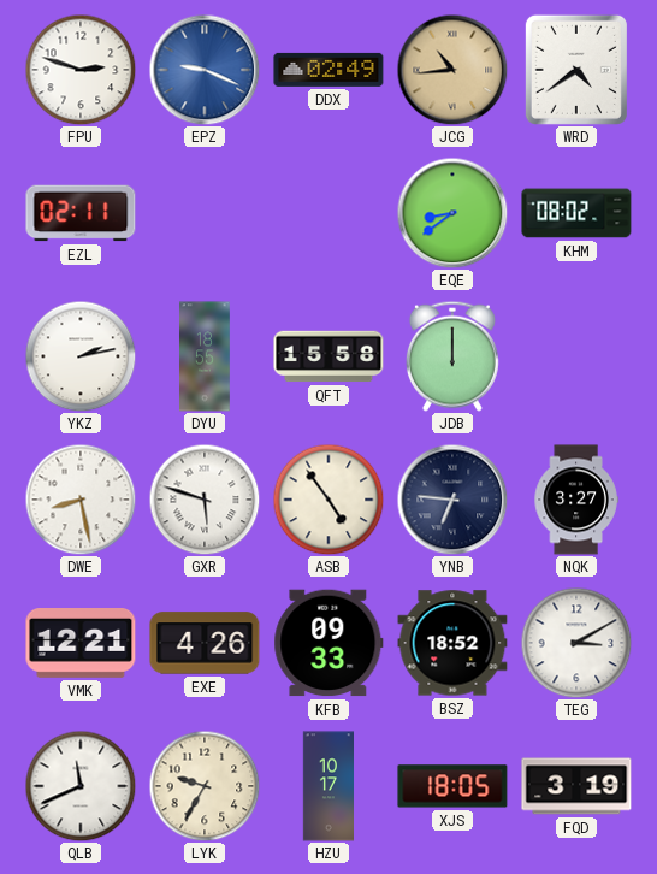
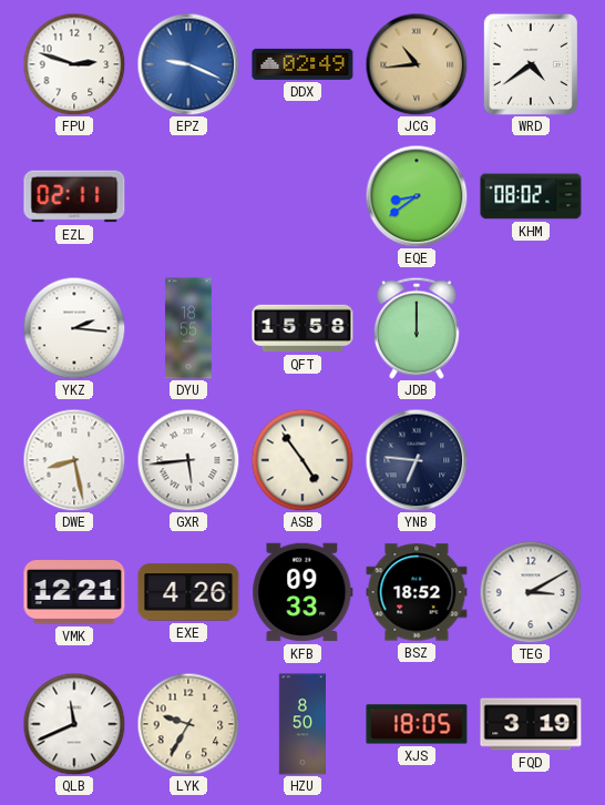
YKZ: 2:13 -> 2:16 (74, 328)
GXR: 5:48 -> 5:44 (188, 460)
NQK: 3:27 -> none (576, 500)
HZU: 10:17 -> 8:50 (302, 724)
